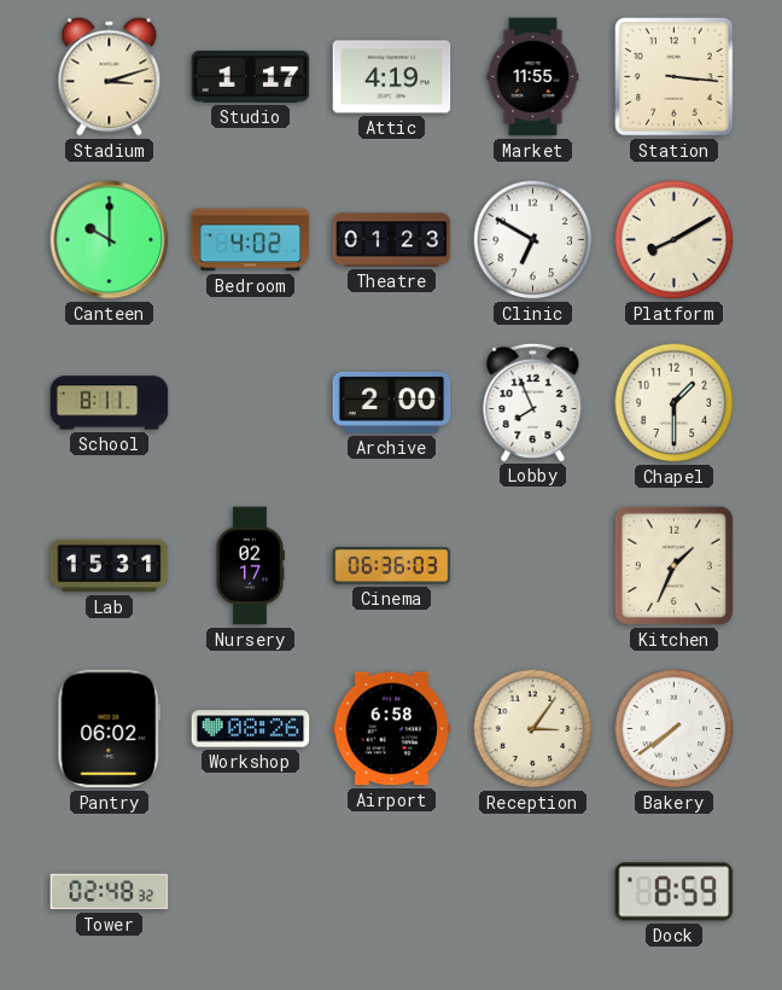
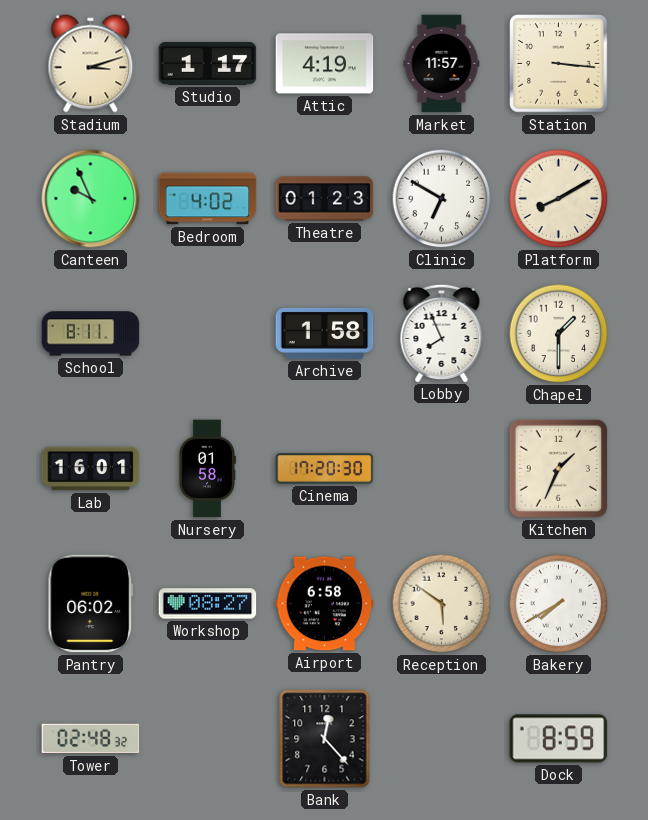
Market: 11:55 -> 11:57 (442, 64)
Canteen: 10:00 -> 9:56 (91, 199)
Archive: 2:00 -> 1:58 (325, 333)
Lab: 15:31 -> 16:01 (91, 469)
Nursery: 02:17 -> 01:58 (207, 469)
Cinema: 06:36 -> 17:20 (325, 469)
Workshop: 08:26 -> 08:27 (208, 604)
Reception: 3:06 -> 5:51 (442, 604)
Bakery: 7:39 -> 7:40 (559, 604)
Bank: none -> 12:23 (325, 739)
